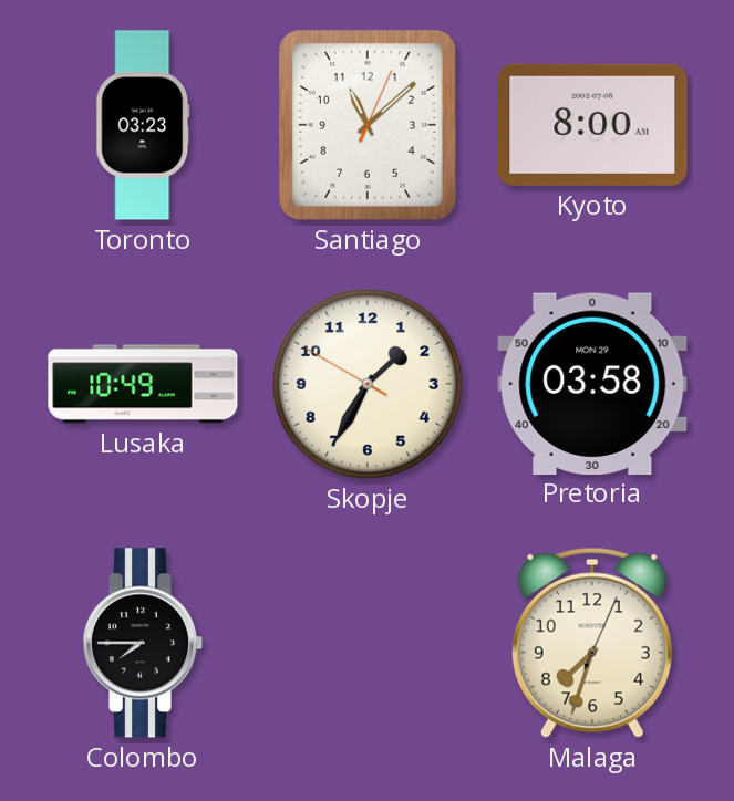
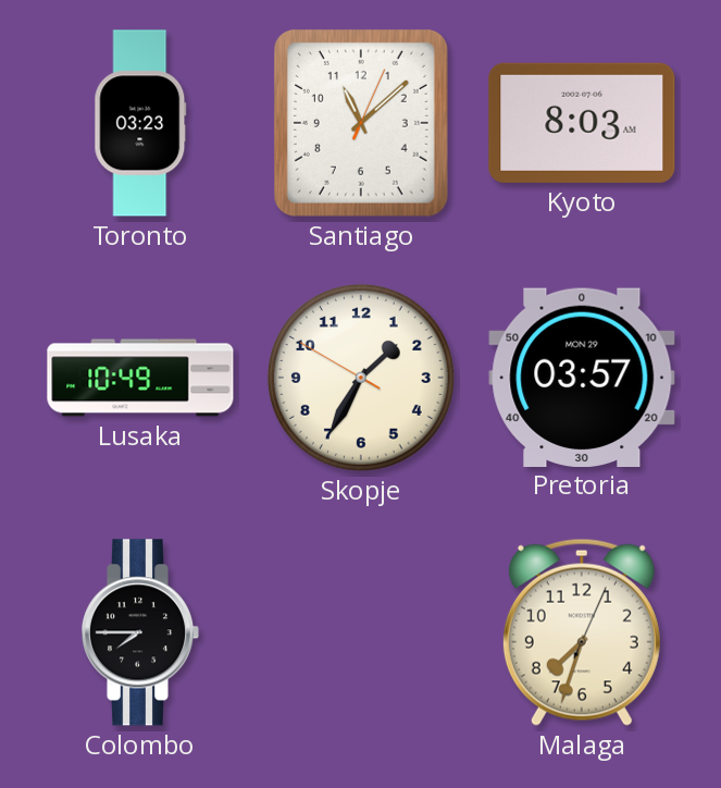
Kyoto: 8:00 -> 8:03 (582, 123)
Pretoria: 03:58 -> 03:57 (582, 377)
